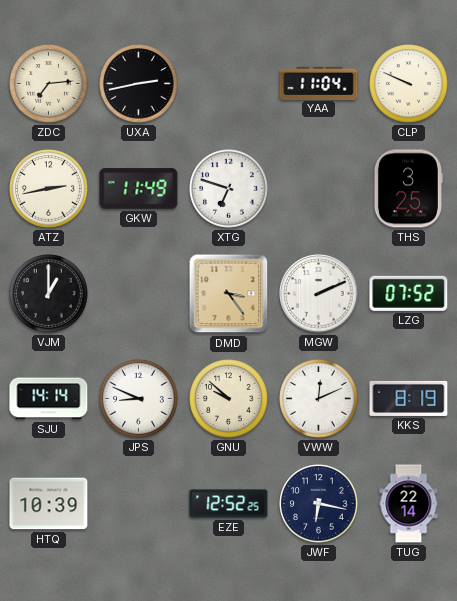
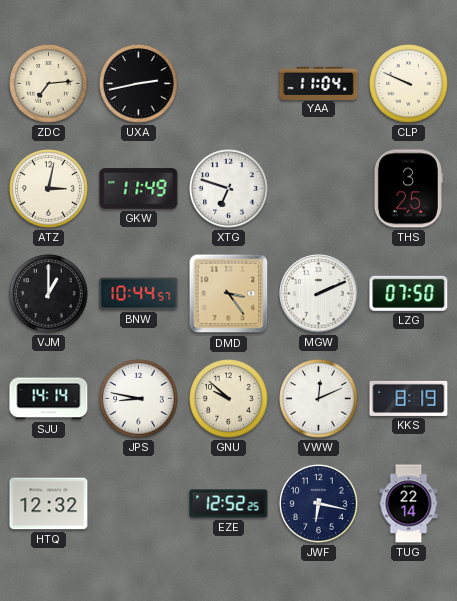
ATZ: 2:43 -> 3:02 (49, 189)
BNW: none -> 10:44 (139, 294)
LZG: 07:52 -> 07:50 (409, 293)
JPS: 8:49 -> 8:47 (139, 399)
HTQ: 10:39 -> 12:32 (49, 504)
